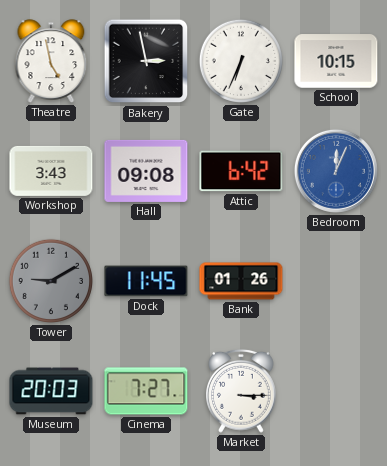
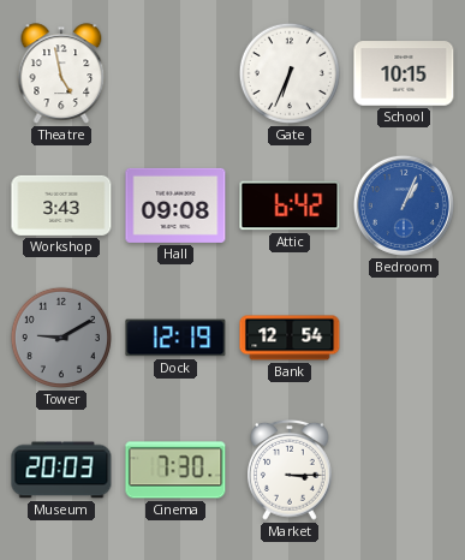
Bakery: 2:58 -> none (146, 61)
Bedroom: 12:04 -> 1:04 (404, 205)
Dock: 11:45 -> 12:19 (175, 338)
Bank: 01:26 -> 12:54 (290, 338)
Cinema: 7:27 -> 7:30 (175, 470)
